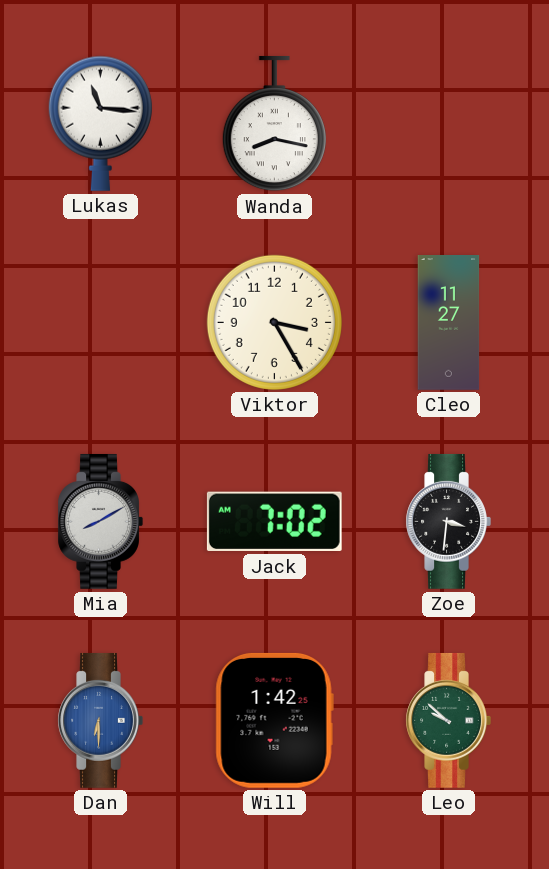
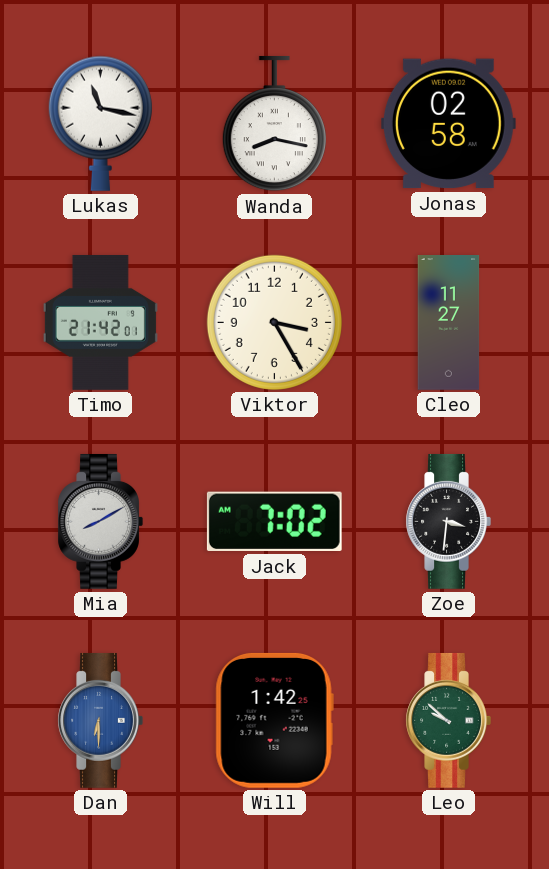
Lukas: 11:16 -> 11:17 (100, 123)
Jonas: none -> 02:58 (448, 124)
Timo: none -> 21:42 (100, 322)
